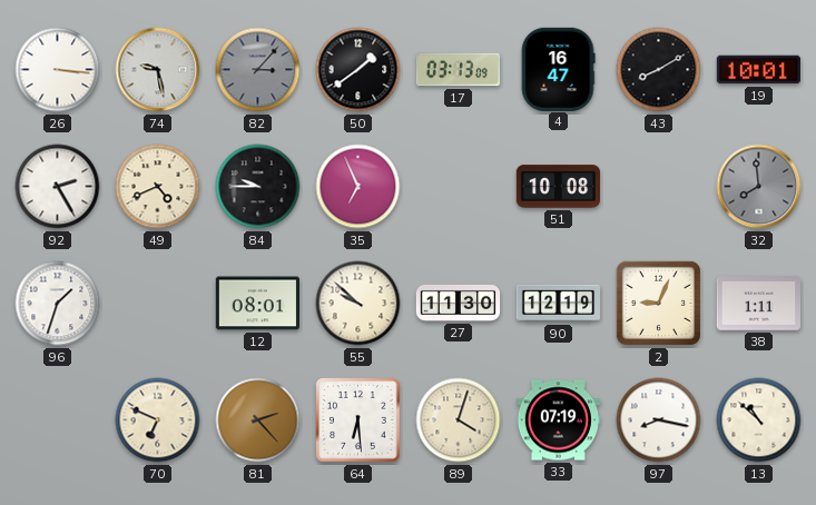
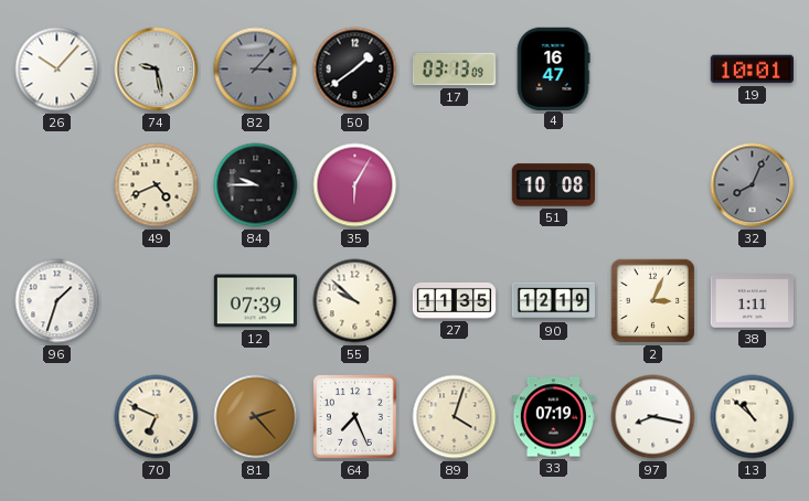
26: 3:16 -> 10:07 (57, 70)
43: 8:10 -> none (659, 70)
92: 2:25 -> none (58, 187)
35: 6:56 -> 6:05 (355, 185)
32: 7:59 -> 8:04 (753, 185)
12: 08:01 -> 07:39 (255, 301)
27: 11:30 -> 11:35 (455, 300)
2: 9:04 -> 3:04 (652, 300)
64: 6:29 -> 7:26 (355, 417)
